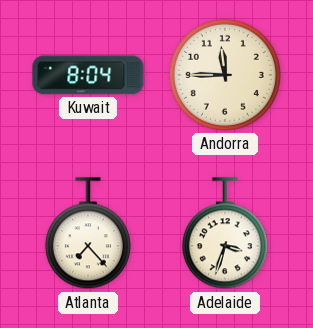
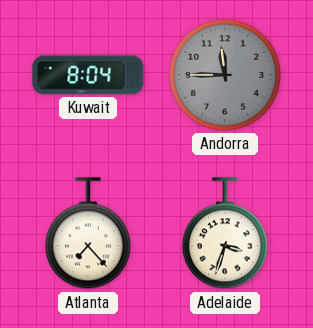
Andorra dial: cream -> grey (225, 75)
